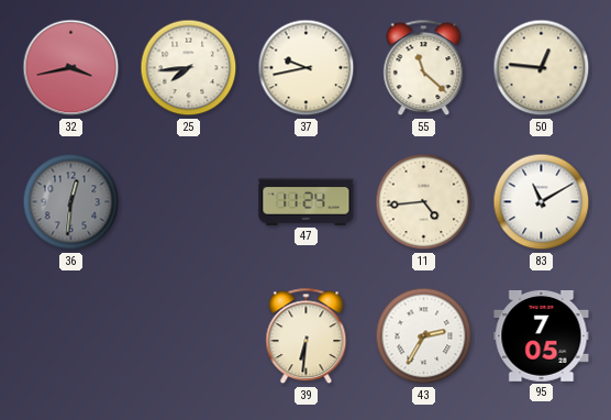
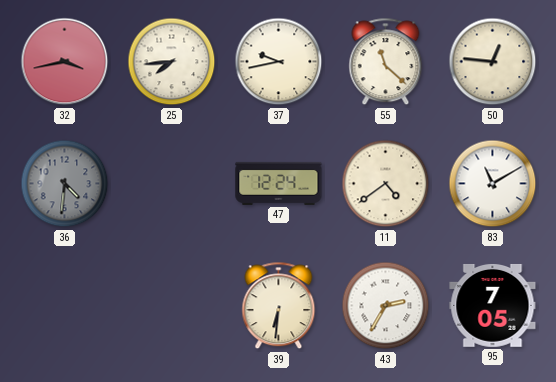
36: 12:31 -> 4:31 (65, 184)
47: 11:24 -> 12:24 (279, 183)
11: 4:44 -> 4:39 (386, 184)
